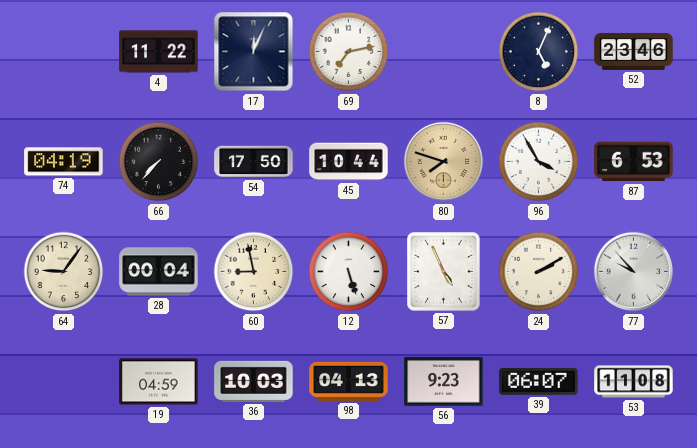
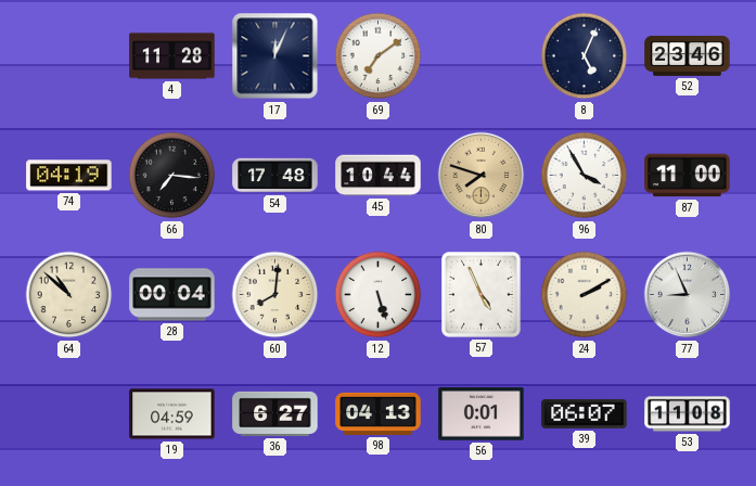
4: 11:22 -> 11:28 (172, 56)
69: 7:13 -> 7:09 (379, 56)
66: 7:37 -> 7:16 (172, 176)
54: 17:50 -> 17:48 (276, 176)
87: 6:53 -> 11:00 (688, 176)
64: 9:06 -> 10:52 (69, 295)
60: 8:58 -> 8:01 (276, 295)
77: 9:53 -> 8:56 (688, 295)
36: 10:03 -> 6:27 (276, 413)
56: 9:23 -> 0:01 (482, 414)
